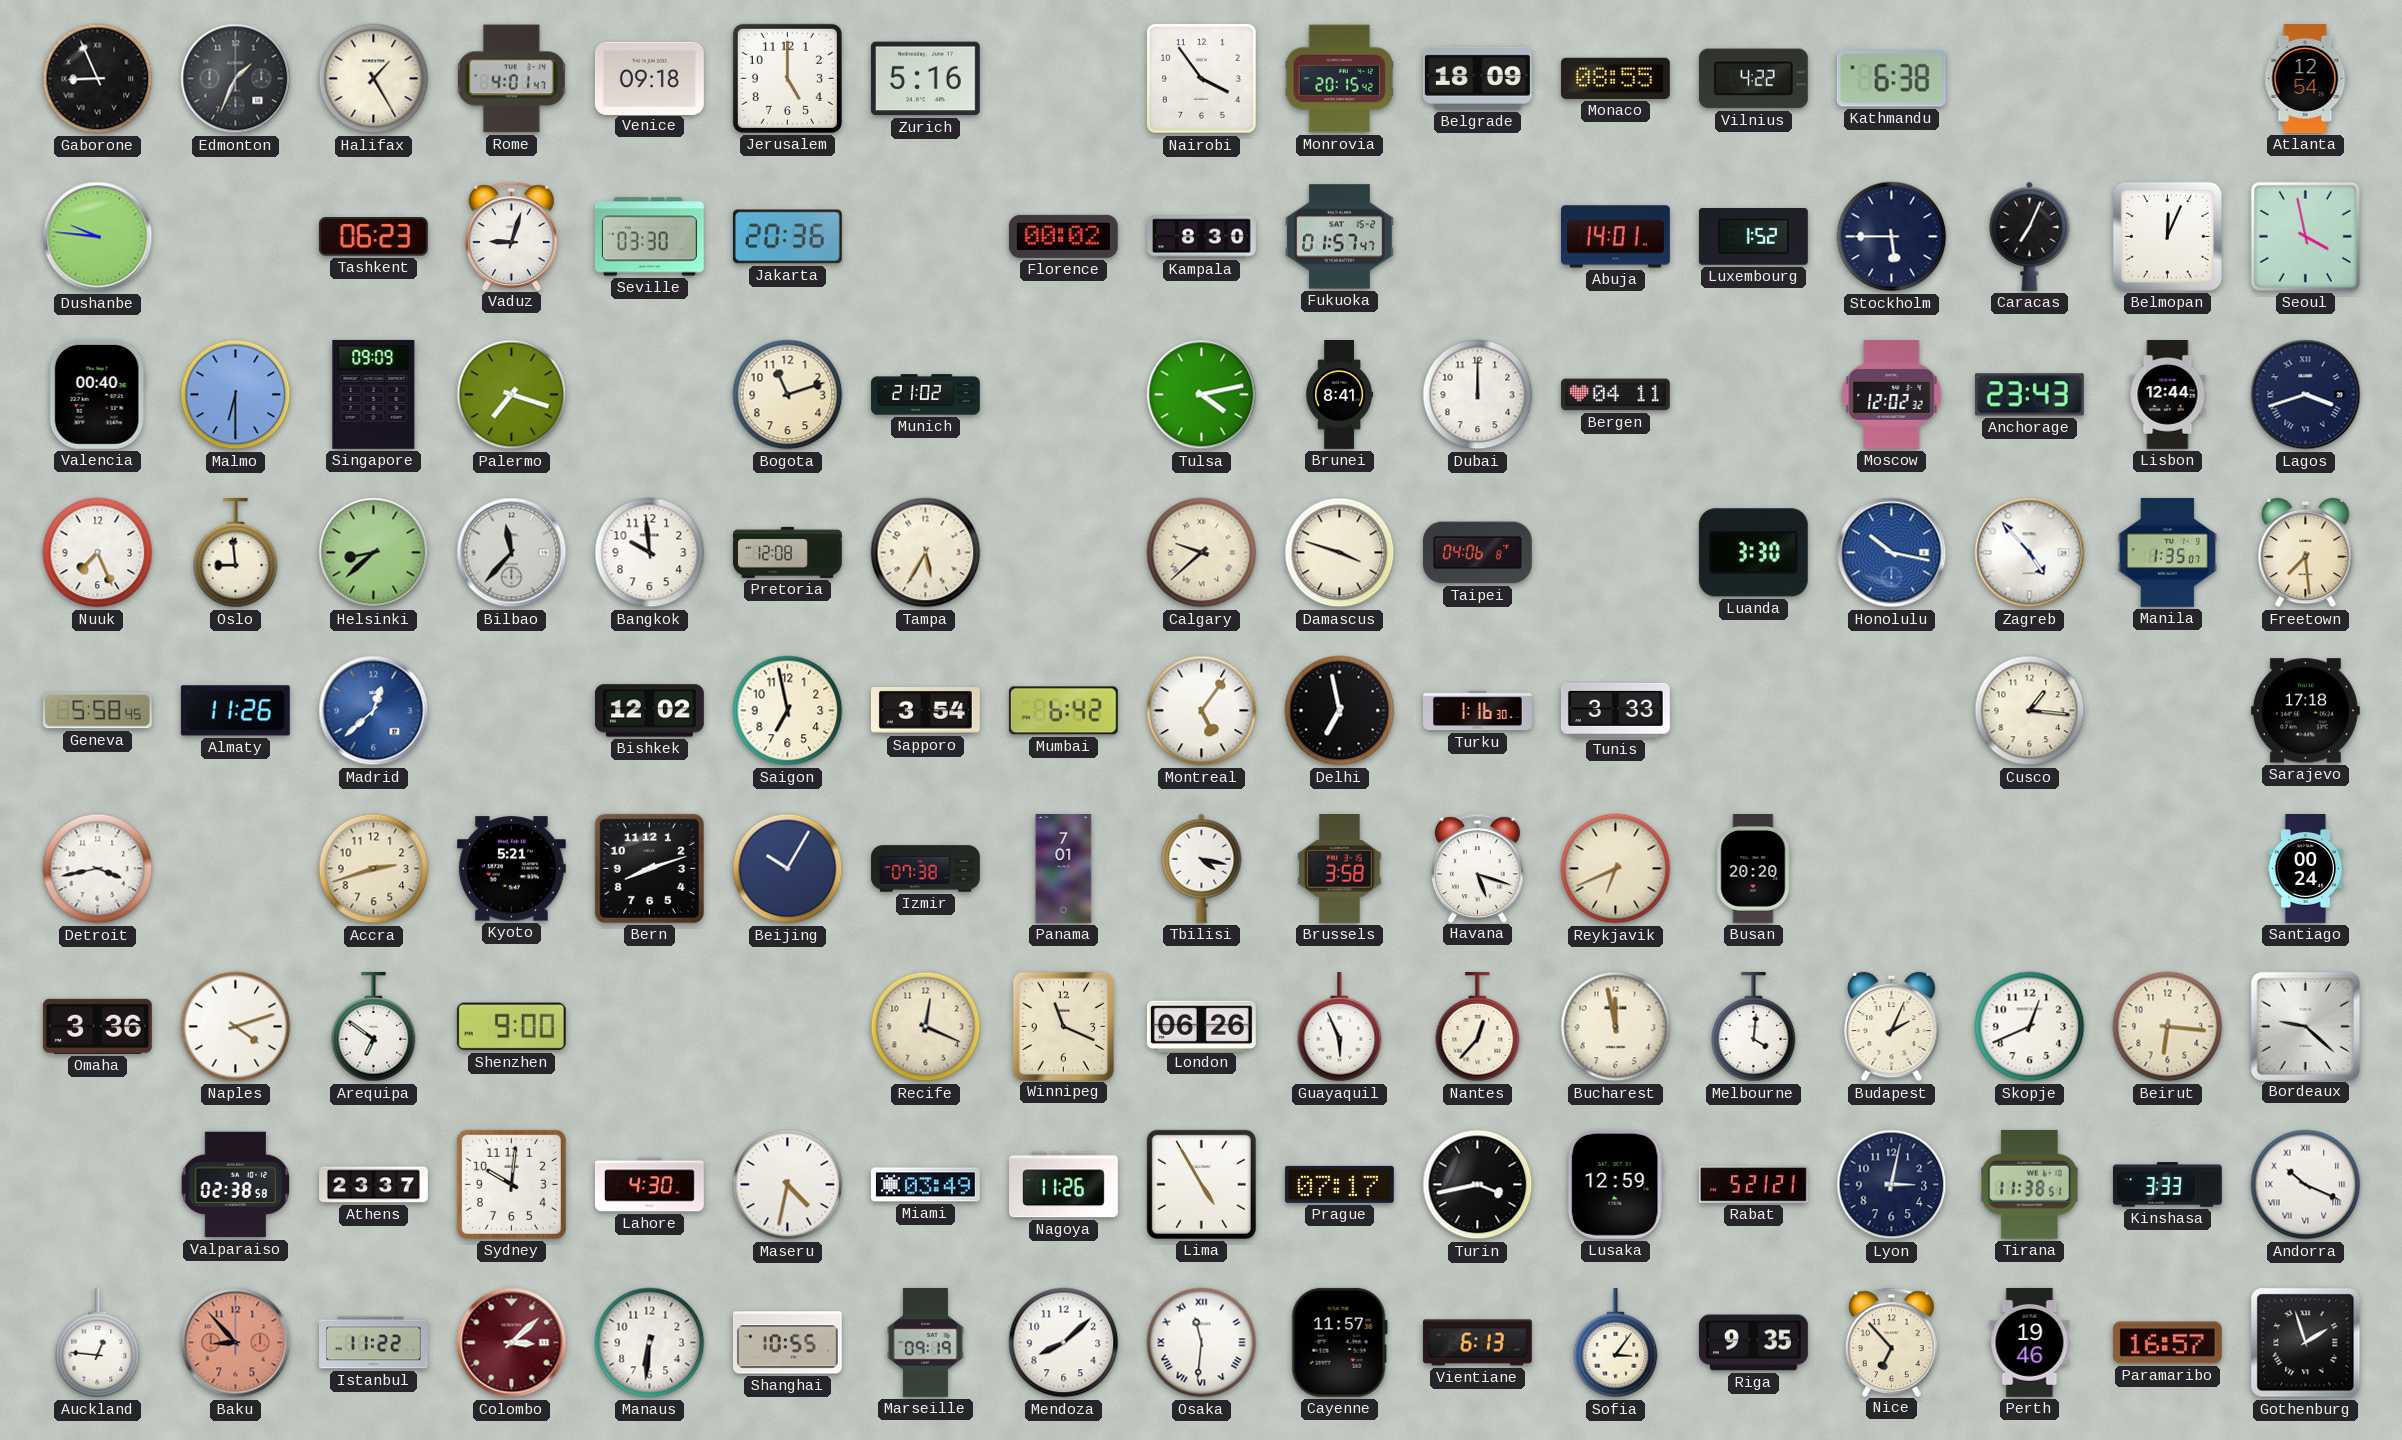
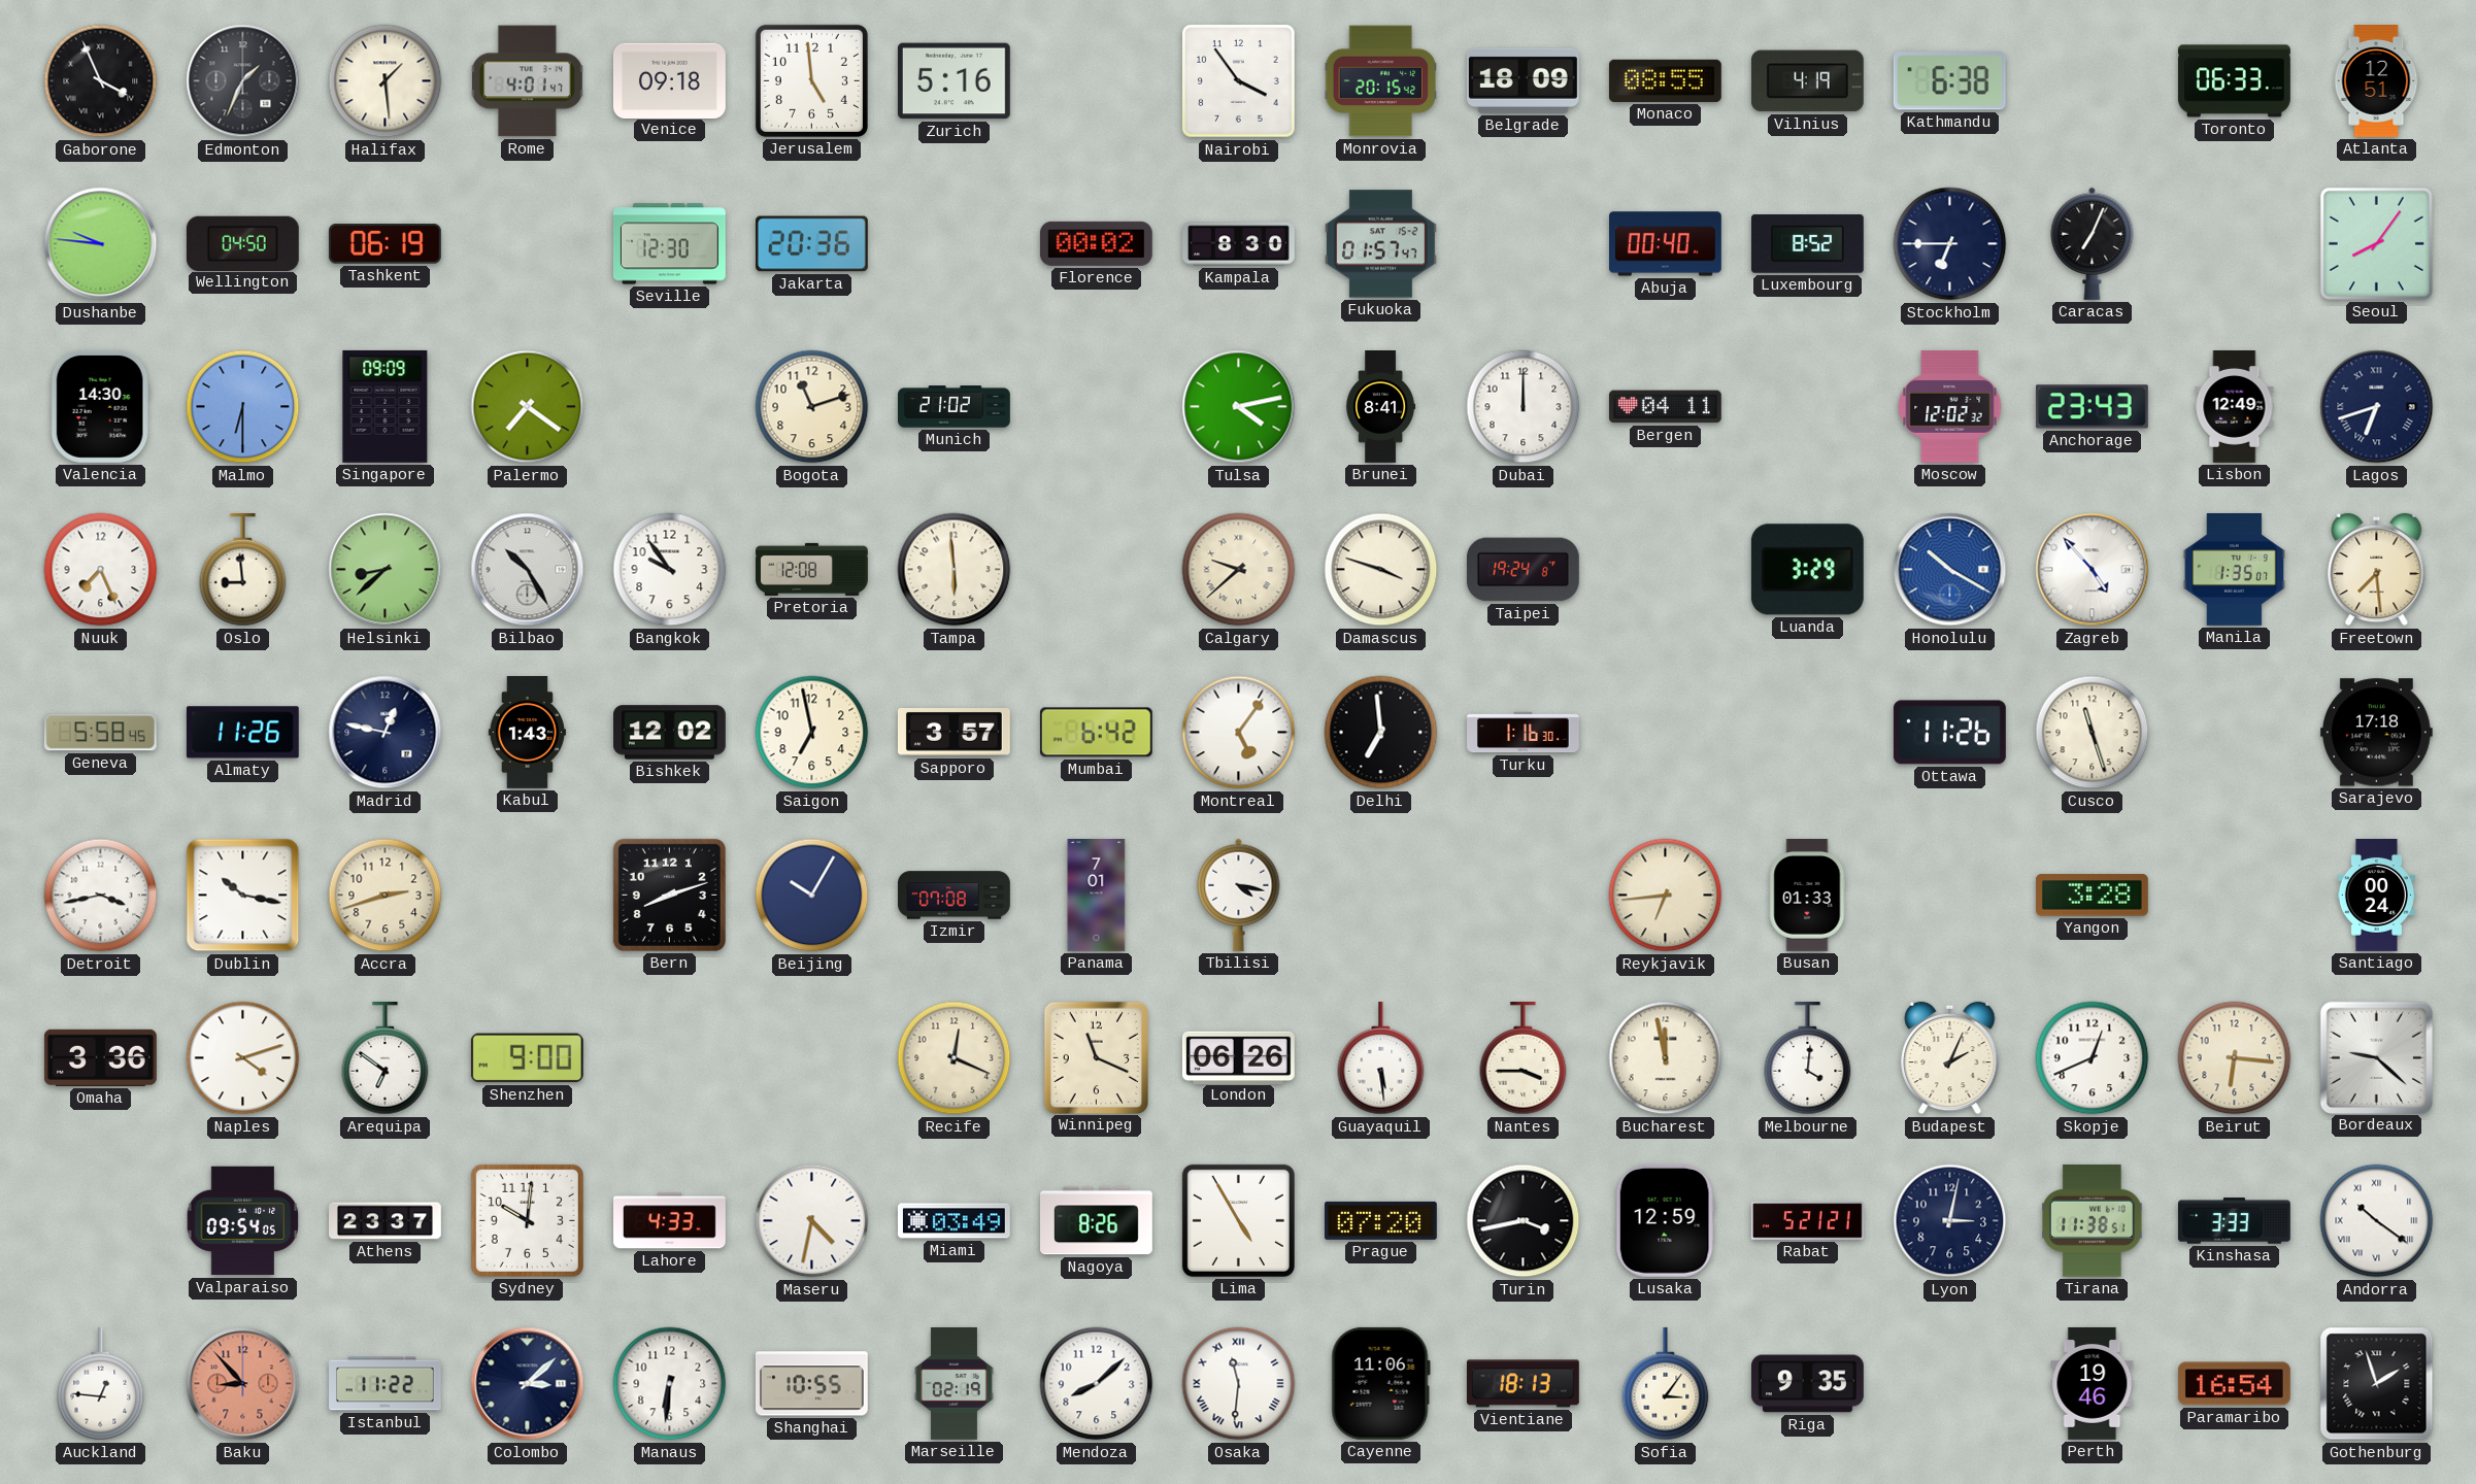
Gaborone: 8:56 -> 3:56 (101, 81)
Halifax: 1:25 -> 1:29 (386, 81)
Jerusalem: 5:00 -> 4:59 (811, 80)
Vilnius: 4:22 -> 4:19 (1807, 81)
Toronto: none -> 06:33 (2234, 81)
Atlanta: 12:54 -> 12:51 (2376, 81)
Wellington: none -> 04:50 (242, 243)
Tashkent: 06:23 -> 06:19 (384, 244)
Vaduz: 9:03 -> none (512, 236)
Seville: 03:30 -> 12:30 (669, 244)
Abuja: 14:01 -> 00:40 (1666, 244)
Luxembourg: 1:52 -> 8:52 (1807, 244)
Stockholm: 5:45 -> 6:45 (1950, 244)
Belmopan: 12:04 -> none (2167, 236)
Seoul: 3:58 -> 8:06 (2376, 243)
Valencia: 00:40 -> 14:30 (100, 406)
Palermo: 7:18 -> 7:21 (528, 407)
Lisbon: 12:44 -> 12:49 (2235, 407)
Lagos: 3:42 -> 6:42 (2377, 407)
Bilbao: 11:37 -> 10:25 (528, 570)
Bangkok: 9:59 -> 9:54 (670, 570)
Tampa: 5:35 -> 5:59 (955, 570)
Taipei: 04:06 -> 19:24 (1523, 570)
Luanda: 3:30 -> 3:29 (1807, 570)
Honolulu: 10:17 -> 10:20 (1950, 570)
Madrid: 12:38 -> 12:47 (386, 733)
Madrid dial: blue -> navy (386, 733)
Kabul: none -> 1:43 (527, 733)
Sapporo: 3:54 -> 3:57 (953, 733)
Delhi: 6:58 -> 6:59 (1381, 733)
Tunis: 3:33 -> none (1615, 710)
Ottawa: none -> 11:26 (1949, 733)
Cusco: 1:16 -> 11:27 (2093, 733)
Dublin: none -> 10:17 (243, 896)
Kyoto: 5:21 -> none (511, 869)
Izmir: 07:38 -> 07:08 (955, 896)
Brussels: 3:58 -> none (1340, 868)
Havana: 5:18 -> none (1478, 868)
Reykjavik: 6:41 -> 6:44 (1666, 896)
Busan: 20:20 -> 01:33 (1807, 896)
Yangon: none -> 3:28 (2092, 896)
Guayaquil: 5:56 -> 5:29 (1381, 1058)
Nantes: 12:37 -> 3:45 (1524, 1058)
Valparaiso: 02:38 -> 09:54 (243, 1221)
Lahore: 4:30 -> 4:33 (670, 1221)
Nagoya: 11:26 -> 8:26 (1097, 1221)
Prague: 07:17 -> 07:20 (1380, 1220)
Andorra: 10:19 -> 10:21 (2377, 1221)
Colombo dial: burgundy -> navy (528, 1384)
Marseille: 09:19 -> 02:19 (953, 1384)
Cayenne: 11:57 -> 11:06 (1380, 1383)
Vientiane: 6:13 -> 18:13 (1523, 1384)
Nice: 6:53 -> none (1892, 1342)
Paramaribo: 16:57 -> 16:54 (2234, 1384)
